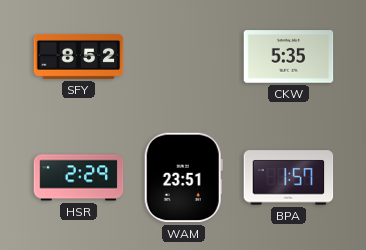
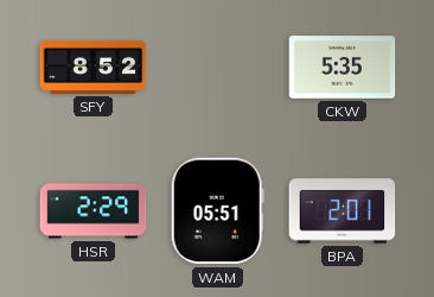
WAM: 23:51 -> 05:51 (217, 211)
BPA: 1:57 -> 2:01 (343, 211)
